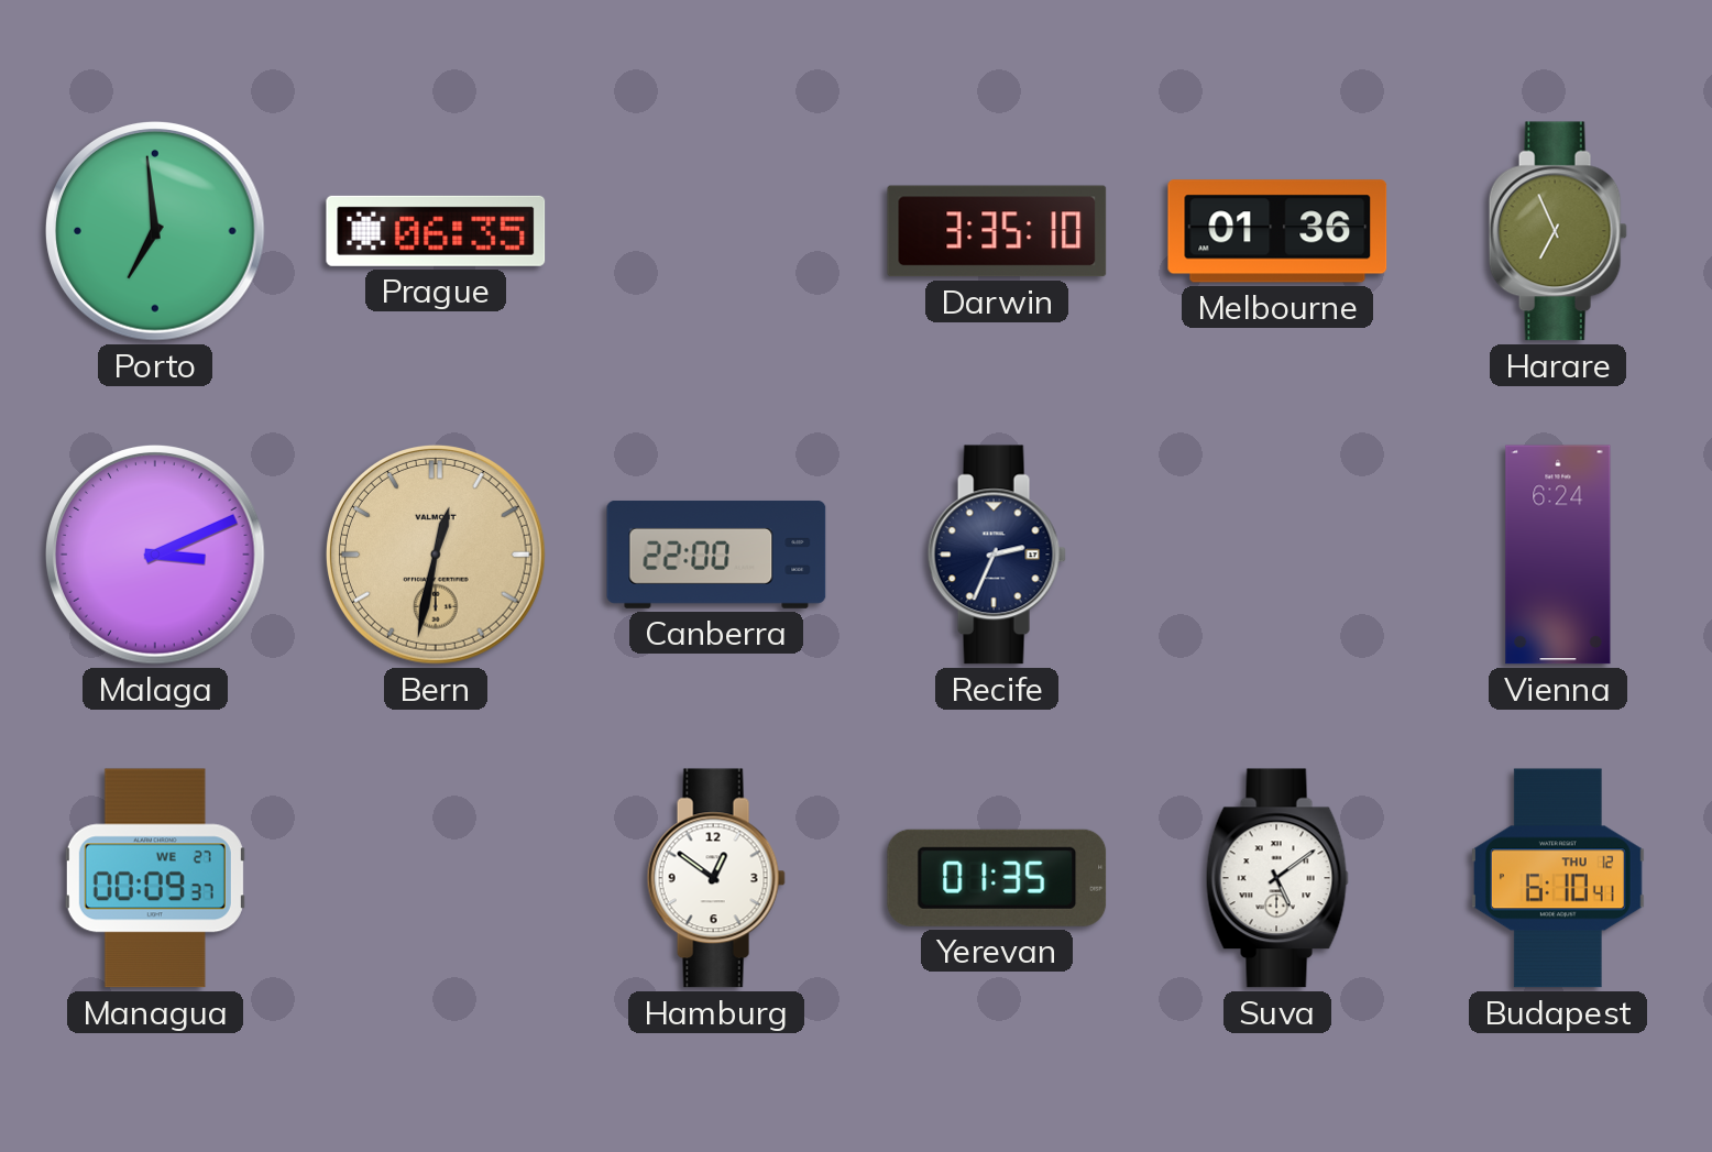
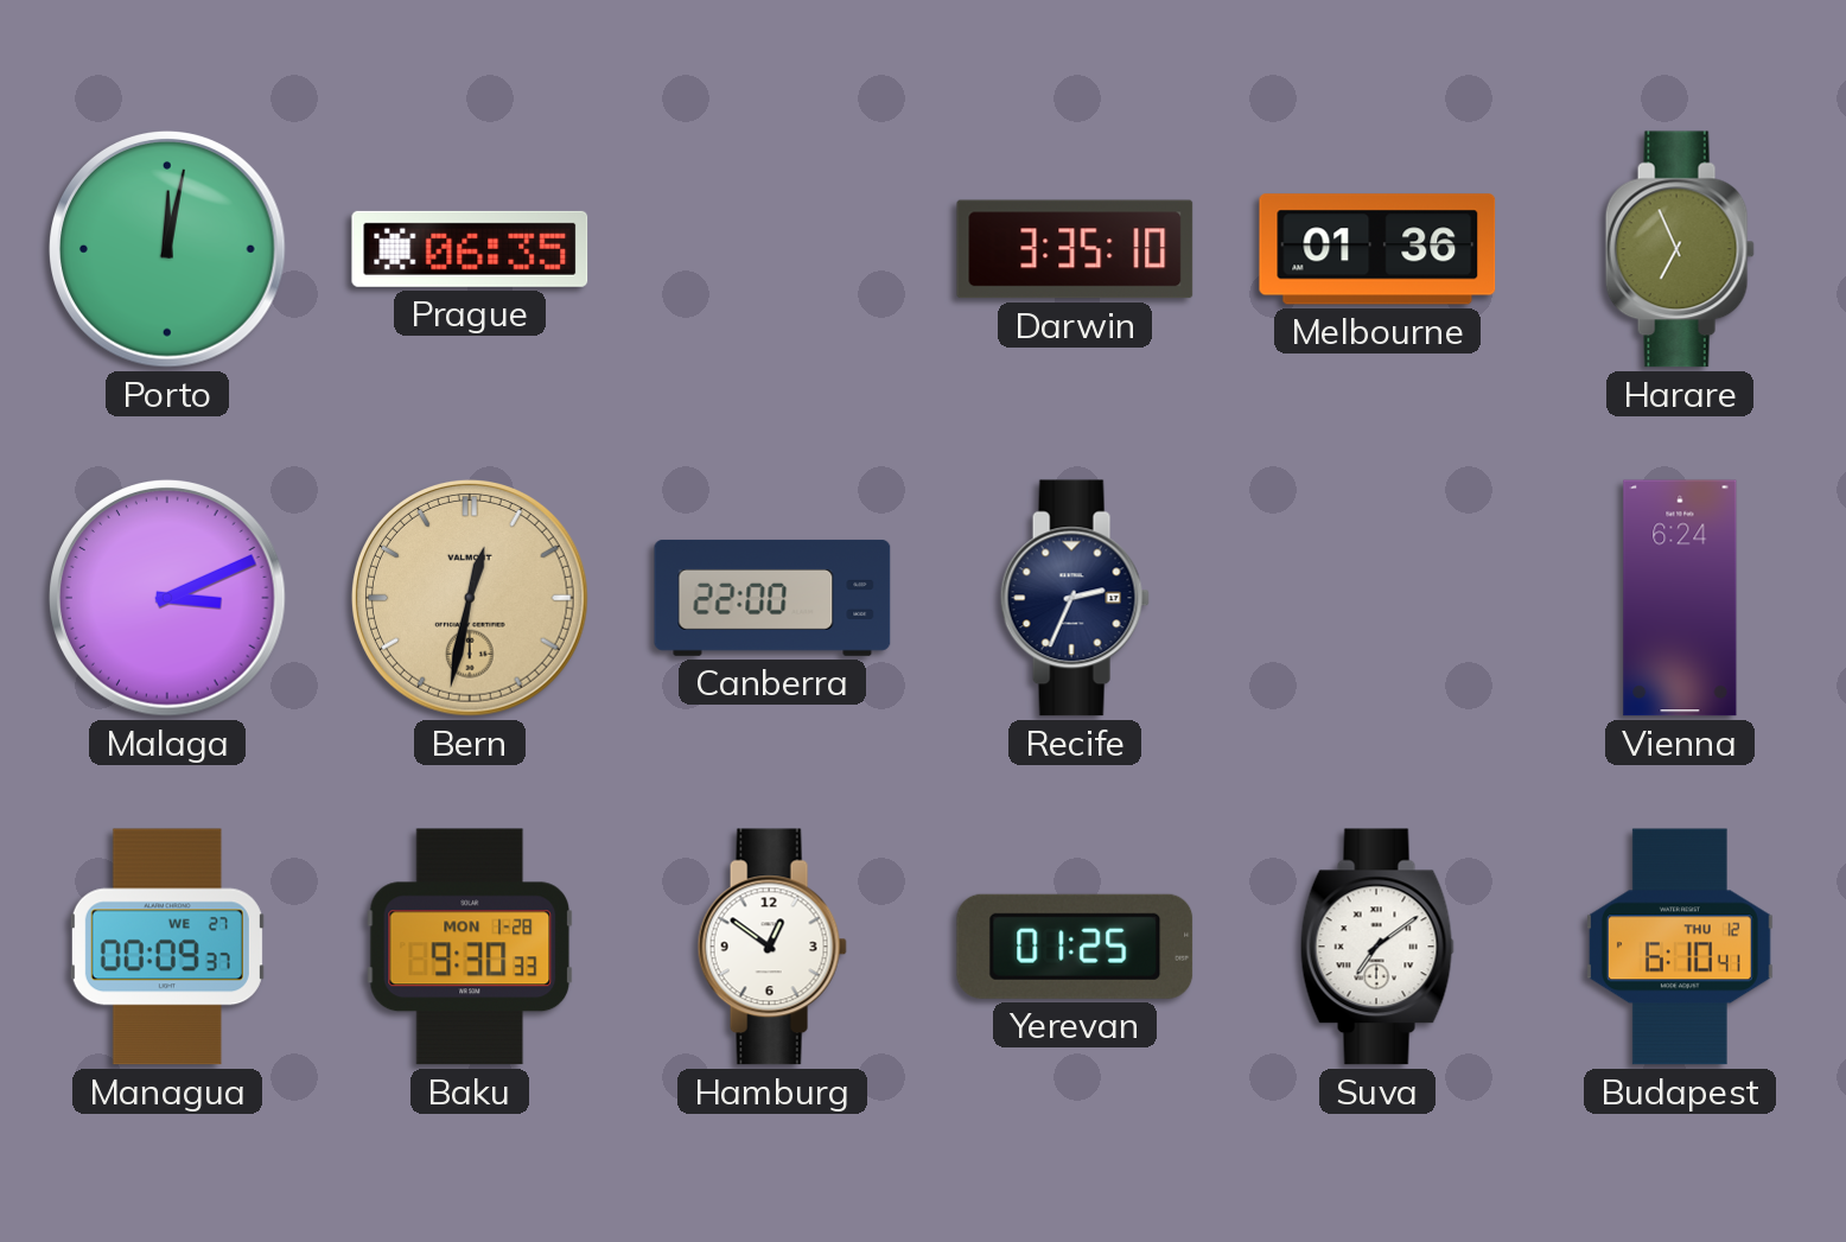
Porto: 6:59 -> 12:02 (168, 250)
Baku: none -> 9:30 (470, 947)
Yerevan: 01:35 -> 01:25 (1075, 947)
Suva: 5:09 -> 7:09 (1377, 947)
